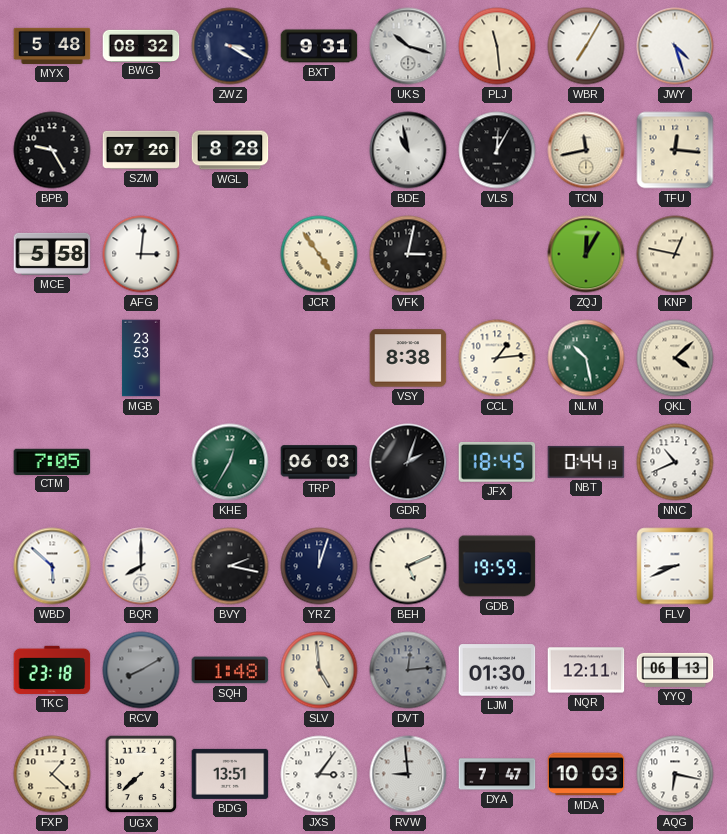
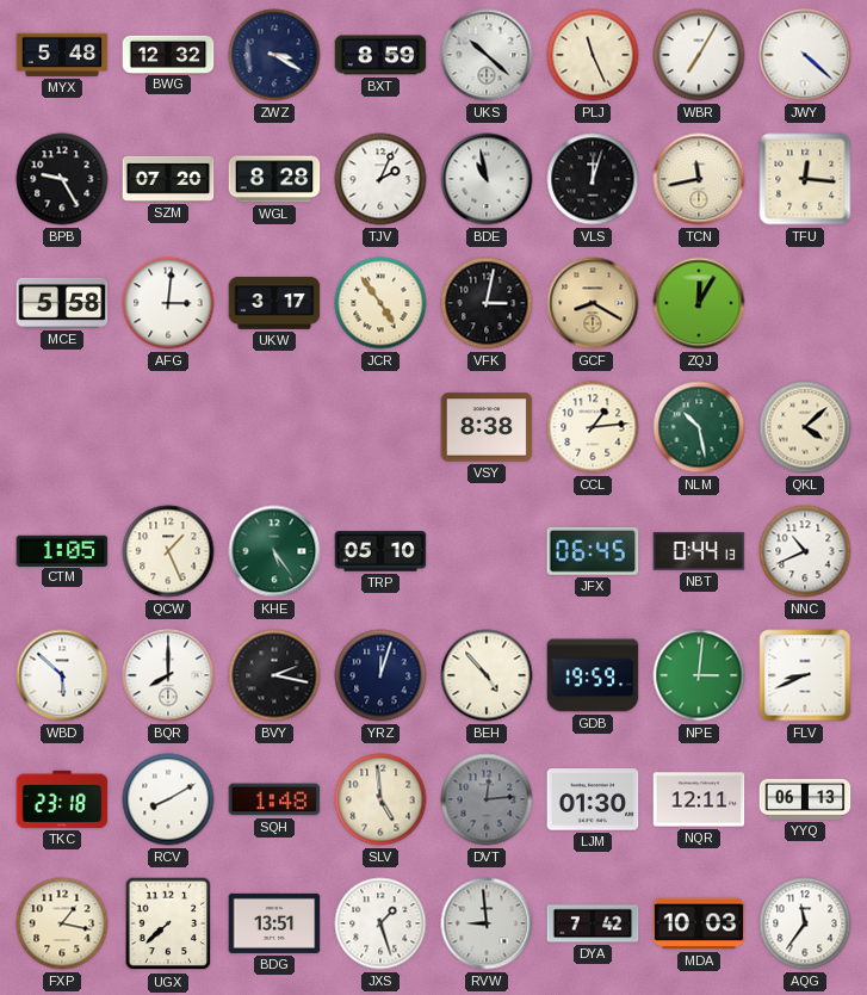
BWG: 08:32 -> 12:32 (168, 54)
BXT: 9:31 -> 8:59 (380, 55)
UKS: 10:18 -> 10:22 (487, 55)
PLJ: 11:29 -> 11:26 (593, 55)
JWY: 4:27 -> 4:22 (805, 55)
TJV: none -> 2:04 (380, 179)
VLS: 12:05 -> 12:03 (593, 179)
UKW: none -> 3:17 (274, 303)
GCF: none -> 8:20 (593, 303)
KNP: 12:47 -> none (675, 254)
MGB: 23:53 -> none (141, 358)
CTM: 7:05 -> 1:05 (62, 550)
QCW: none -> 1:26 (168, 551)
KHE: 12:35 -> 5:24 (274, 551)
TRP: 06:03 -> 05:10 (380, 551)
GDR: 2:03 -> none (408, 462)
JFX: 18:45 -> 06:45 (593, 551)
BEH: 5:11 -> 4:53 (487, 675)
NPE: none -> 3:01 (699, 675)
RCV dial: grey -> white (168, 799)
FXP: 1:22 -> 1:17 (62, 923)
JXS: 3:06 -> 1:27 (380, 923)
DYA: 7:47 -> 7:42 (593, 923)
AQG: 6:17 -> 11:36 (805, 923)
